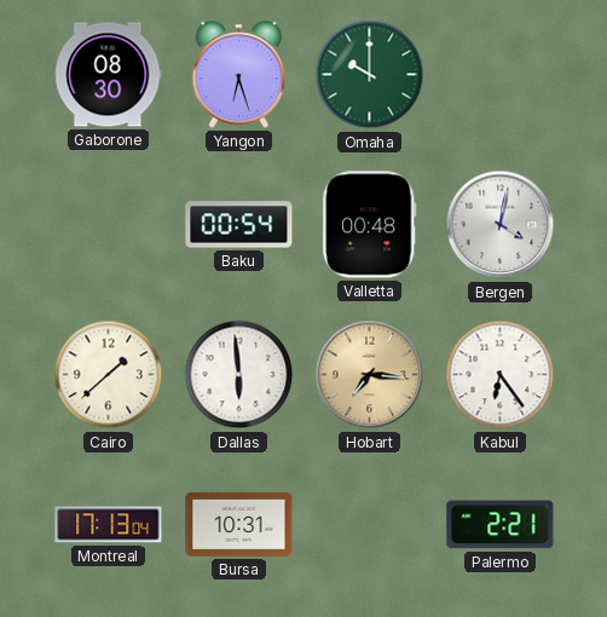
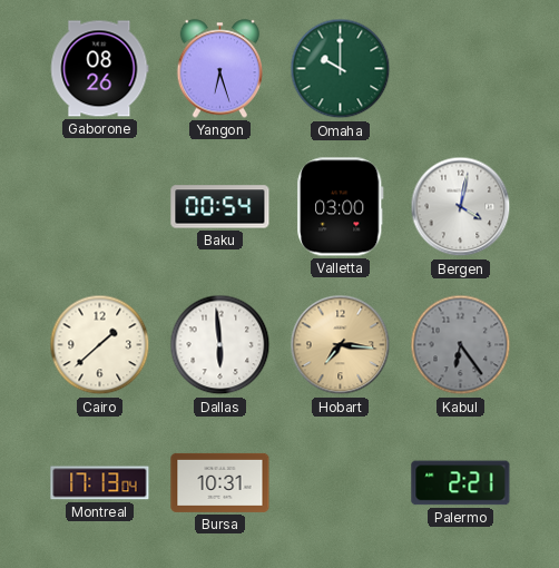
Gaborone: 08:30 -> 08:26 (100, 69)
Valletta: 00:48 -> 03:00 (341, 207)
Kabul dial: white -> grey (461, 345)
